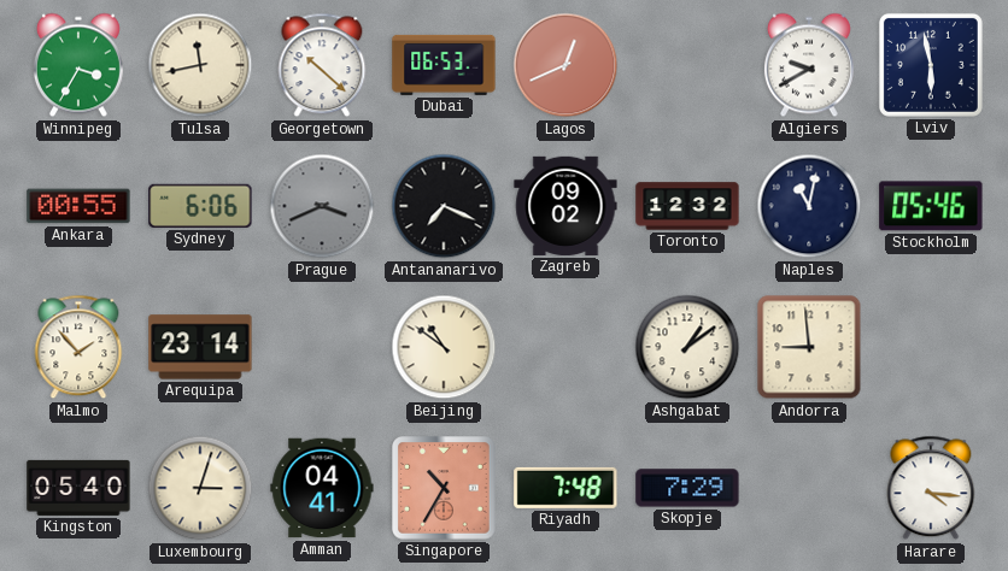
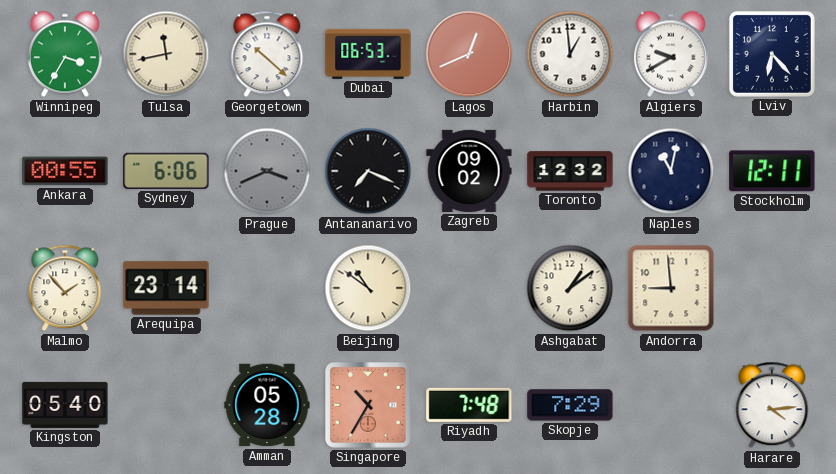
Harbin: none -> 12:59 (570, 54)
Lviv: 5:58 -> 6:23 (772, 54)
Stockholm: 05:46 -> 12:11 (772, 171)
Luxembourg: 3:03 -> none (200, 488)
Amman: 04:41 -> 05:28 (267, 405)
Harare: 4:16 -> 4:14 (772, 405)
